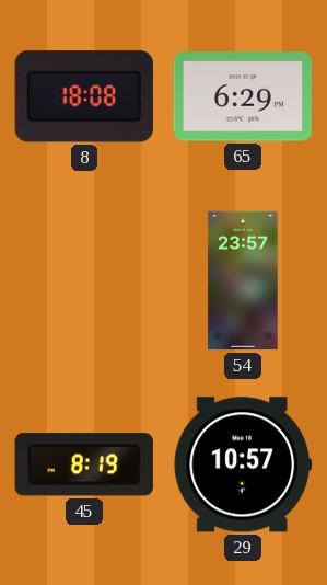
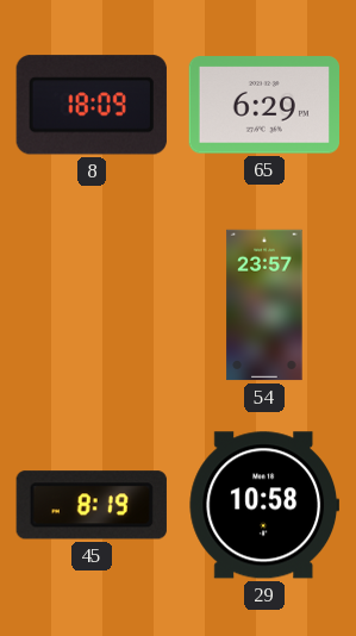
8: 18:08 -> 18:09 (92, 105)
29: 10:57 -> 10:58 (263, 505)
